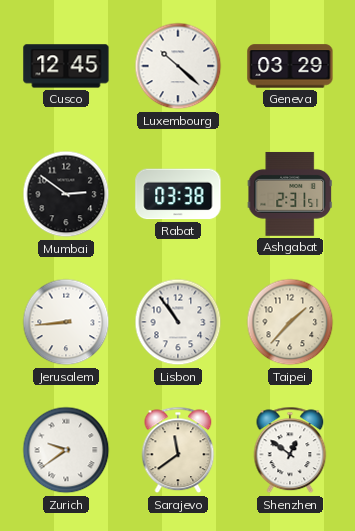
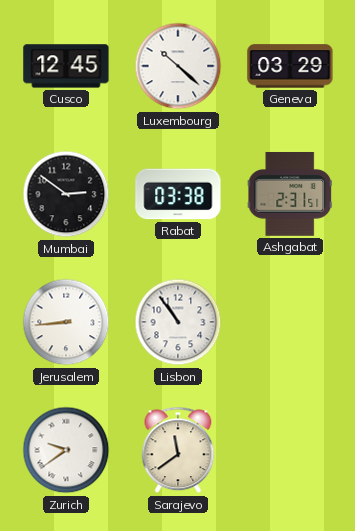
Taipei: 1:37 -> none (290, 322)
Shenzhen: 12:51 -> none (290, 450)
